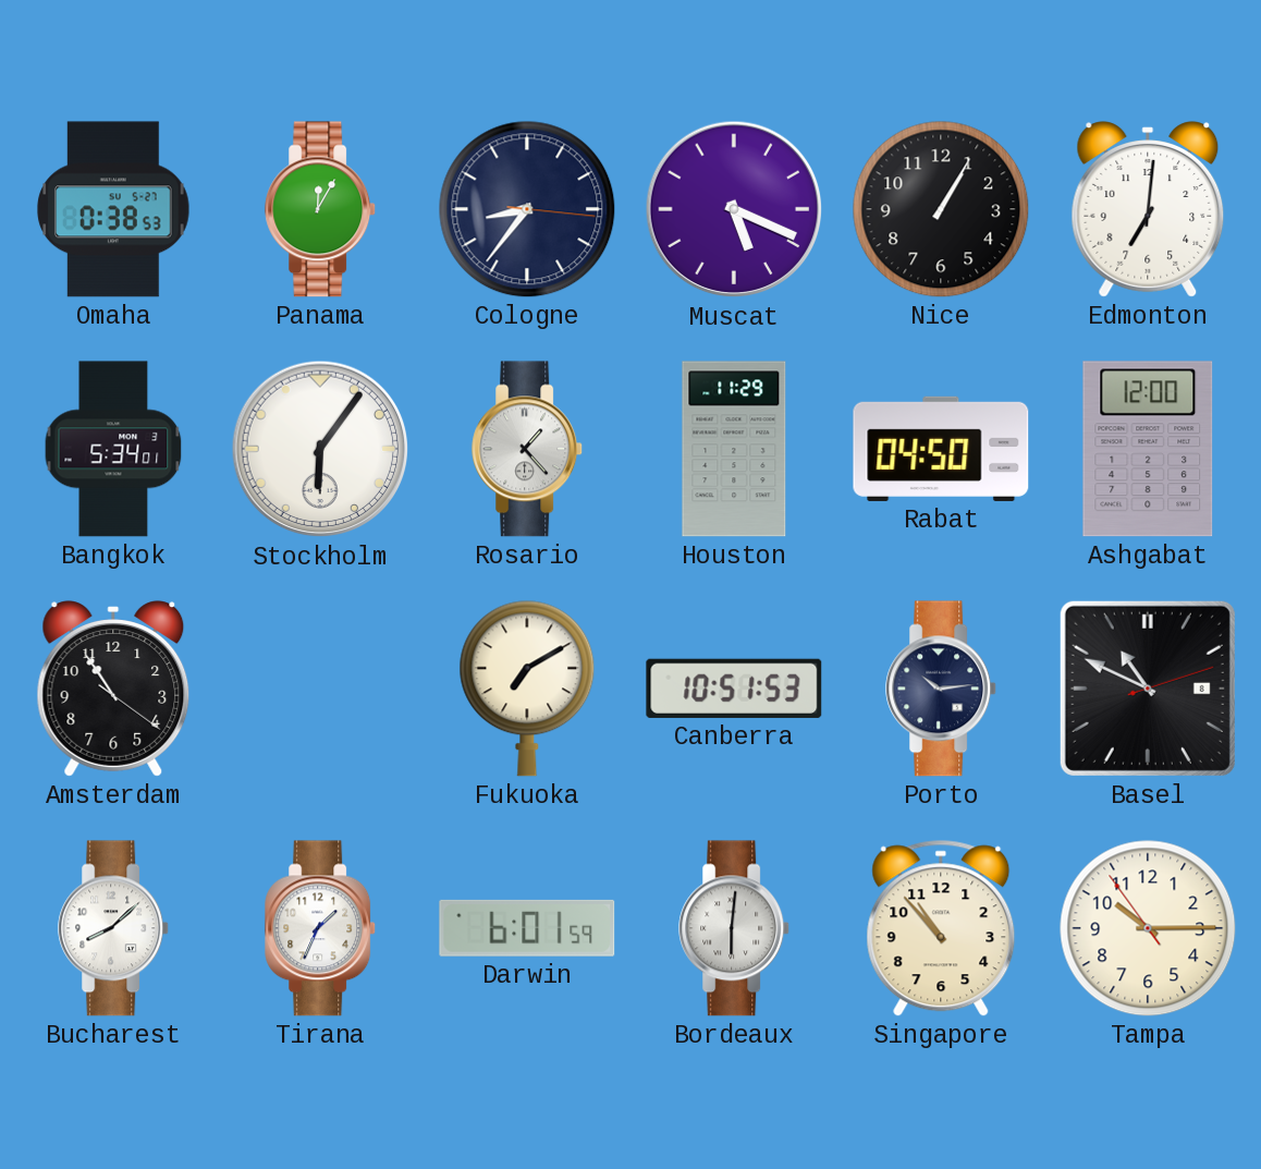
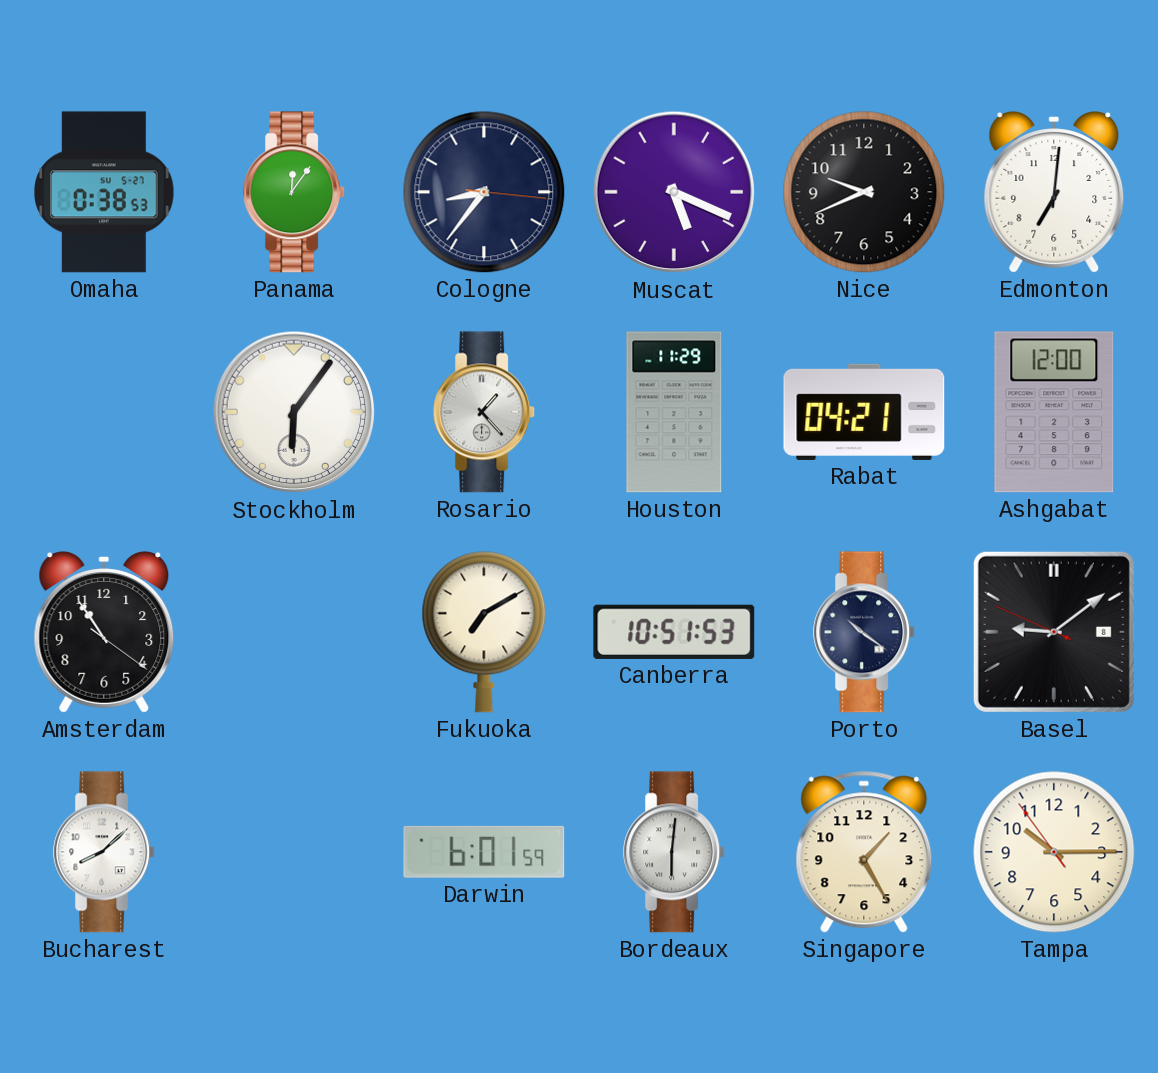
Panama: 12:05 -> 12:06 (295, 192)
Nice: 1:05 -> 9:41 (864, 192)
Bangkok: 5:34 -> none (113, 449)
Rabat: 04:50 -> 04:21 (864, 412)
Porto: 10:14 -> 10:21 (865, 632)
Basel: 10:49 -> 9:08 (1054, 632)
Tirana: 1:34 -> none (321, 928)
Singapore: 10:53 -> 1:25 (864, 852)
